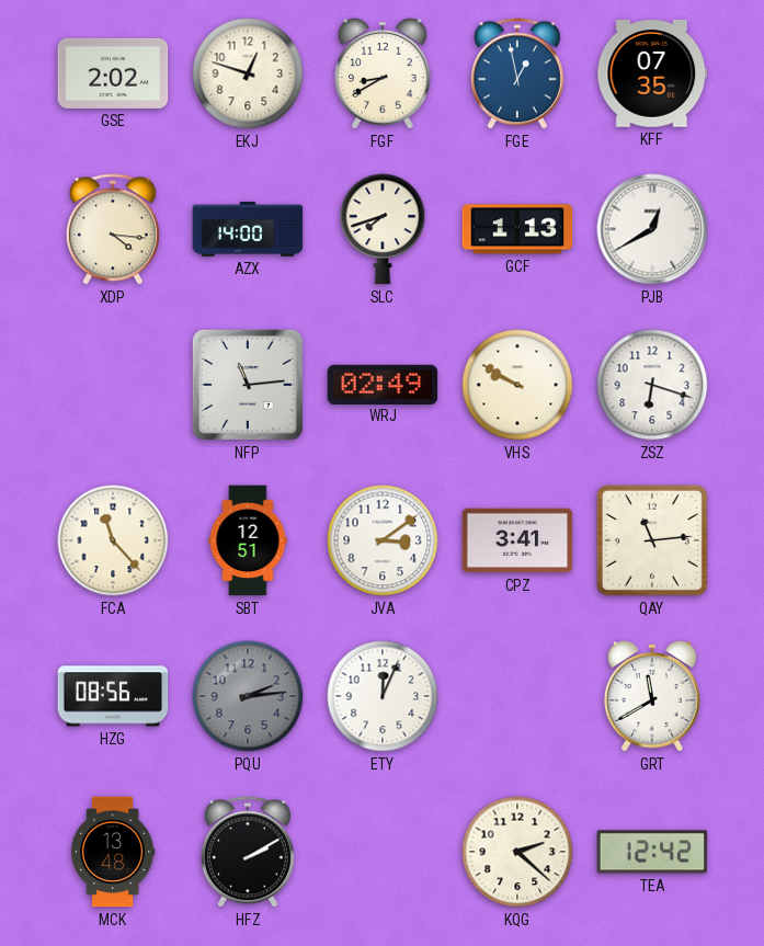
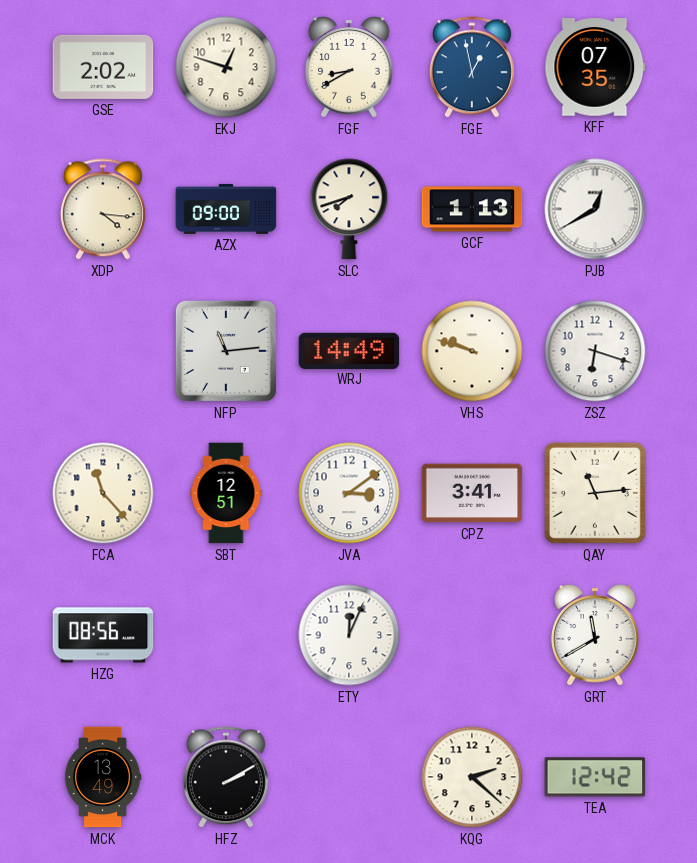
AZX: 14:00 -> 09:00 (226, 209)
WRJ: 02:49 -> 14:49 (349, 350)
VHS: 9:50 -> 9:48 (472, 351)
PQU: 2:14 -> none (248, 696)
MCK: 13:48 -> 13:49 (103, 777)
